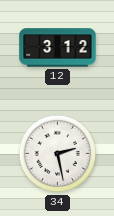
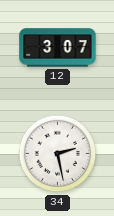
12: 3:12 -> 3:07 (58, 48)
